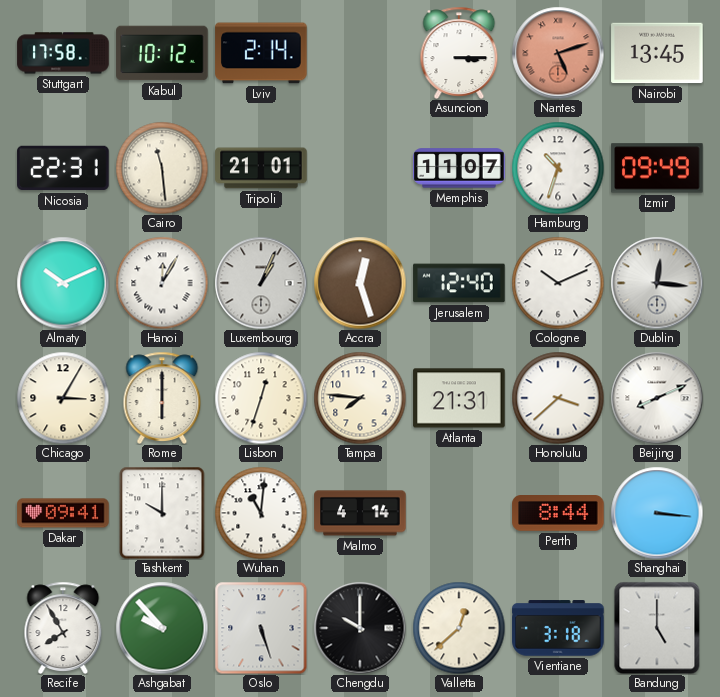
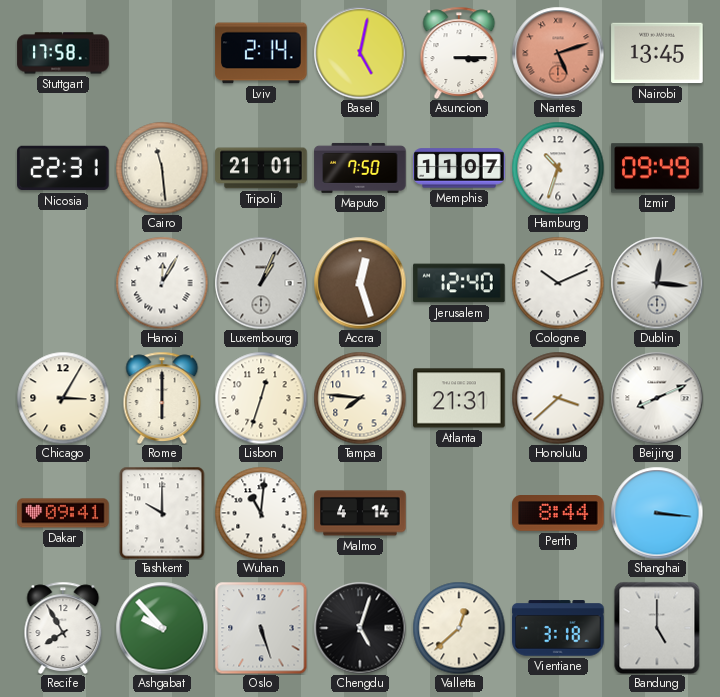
Kabul: 10:12 -> none (162, 53)
Basel: none -> 5:02 (360, 53)
Maputo: none -> 7:50 (360, 168)
Almaty: 10:11 -> none (63, 283)
Chengdu: 10:00 -> 5:03 (360, 628)
